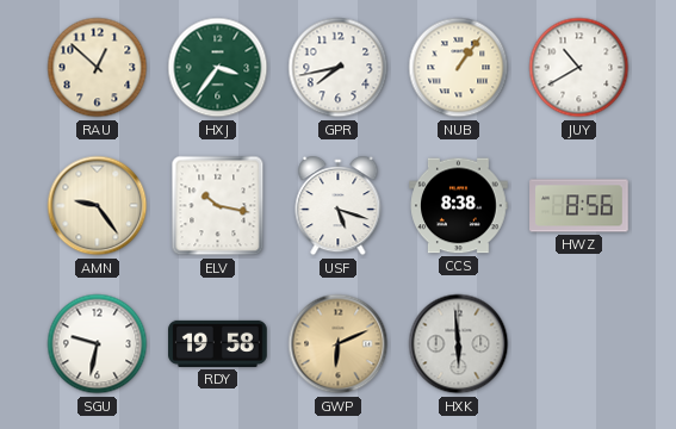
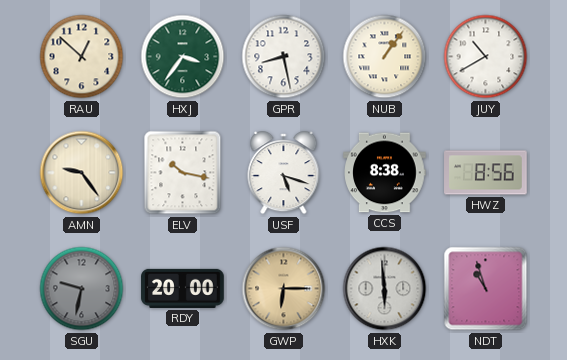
GPR: 7:43 -> 8:28 (284, 57)
SGU dial: white -> grey (82, 289)
RDY: 19:58 -> 20:00 (183, 288)
GWP: 6:11 -> 6:15 (284, 289)
NDT: none -> 10:57 (486, 289)
